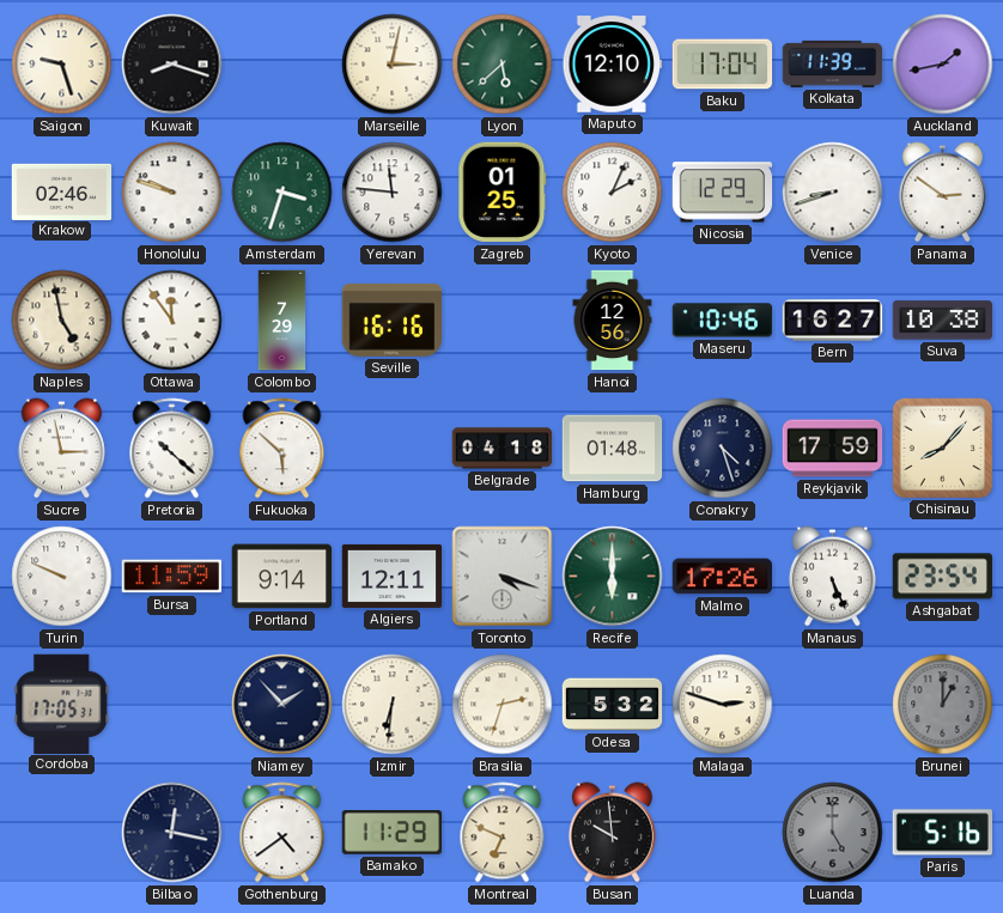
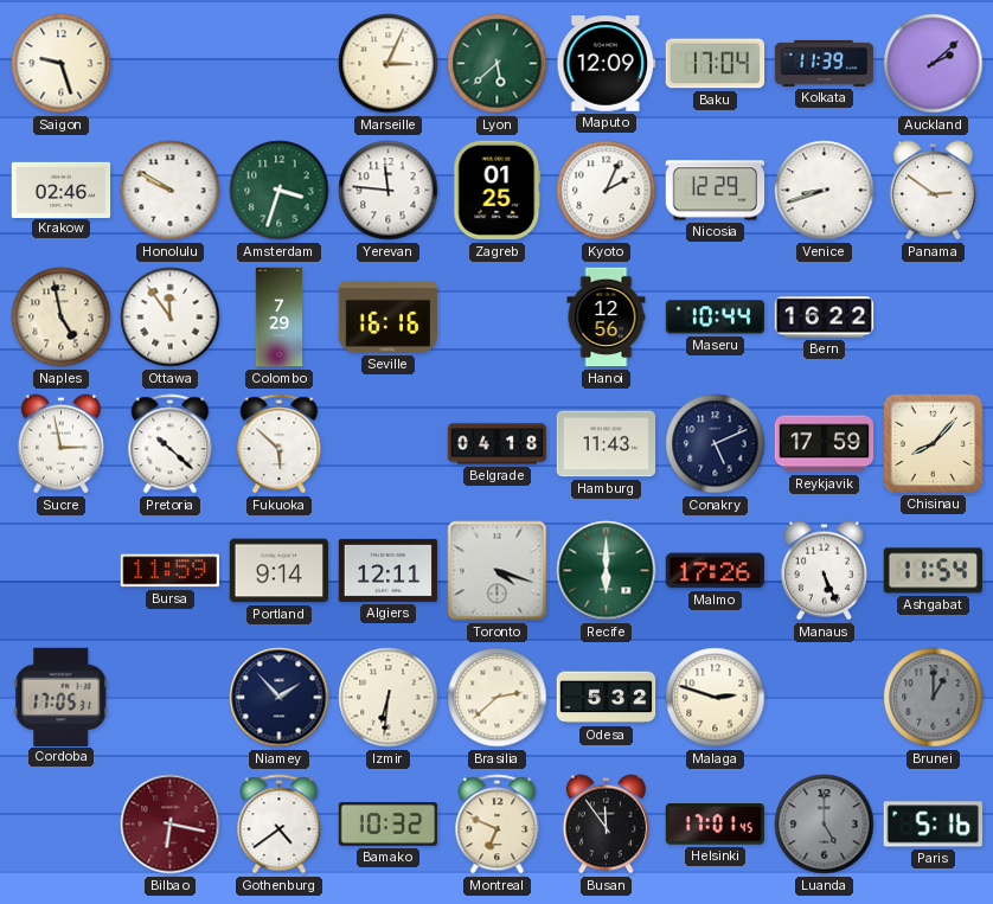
Kuwait: 8:18 -> none (172, 65)
Marseille: 3:02 -> 3:04 (389, 64)
Maputo: 12:10 -> 12:09 (607, 64)
Auckland: 1:43 -> 2:08 (934, 64)
Honolulu: 9:48 -> 9:50 (171, 191)
Maseru: 10:46 -> 10:44 (716, 318)
Bern: 16:27 -> 16:22 (825, 318)
Suva: 10:38 -> none (943, 321)
Hamburg: 01:48 -> 11:43 (607, 444)
Conakry: 4:27 -> 5:11 (716, 444)
Turin: 9:49 -> none (62, 577)
Ashgabat: 23:54 -> 11:54 (933, 571)
Brasilia: 2:33 -> 2:38 (498, 698)
Bilbao: 12:17 -> 6:17 (171, 825)
Bilbao dial: navy -> burgundy (171, 825)
Bamako: 11:29 -> 10:32 (389, 825)
Busan: 9:59 -> 11:54 (606, 825)
Helsinki: none -> 17:01 (715, 825)
